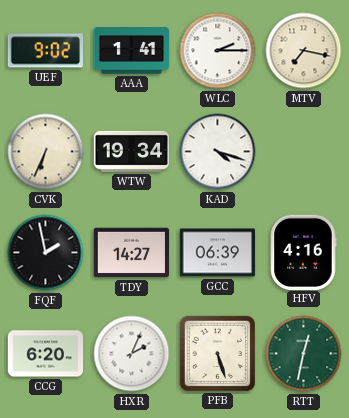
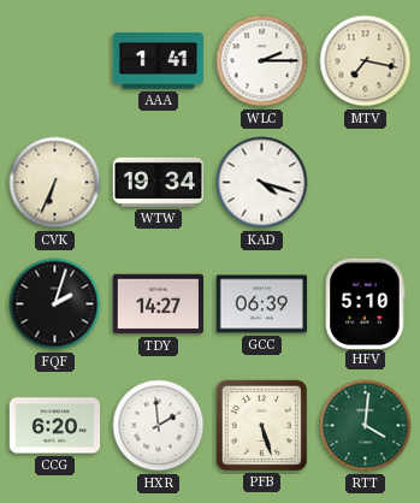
UEF: 9:02 -> none (45, 51)
FQF: 1:58 -> 2:03 (55, 304)
HFV: 4:16 -> 5:10 (365, 303)
HXR: 2:04 -> 1:59 (159, 426)
RTT: 12:32 -> 4:01 (366, 426)
